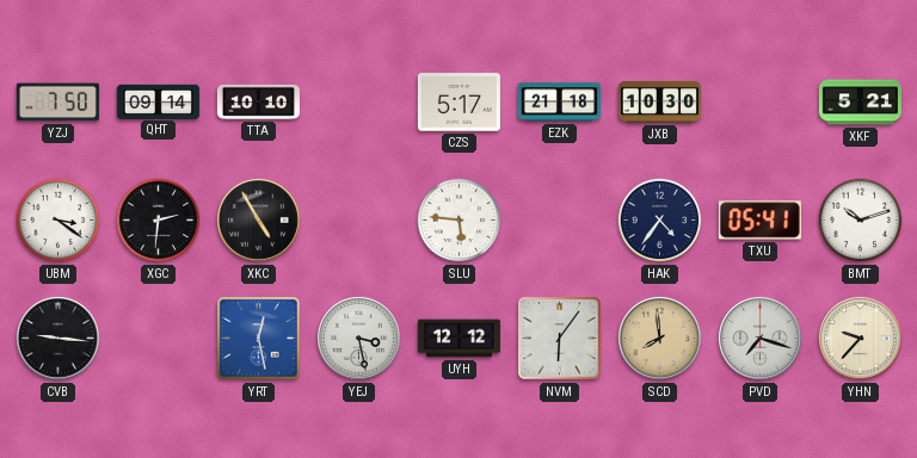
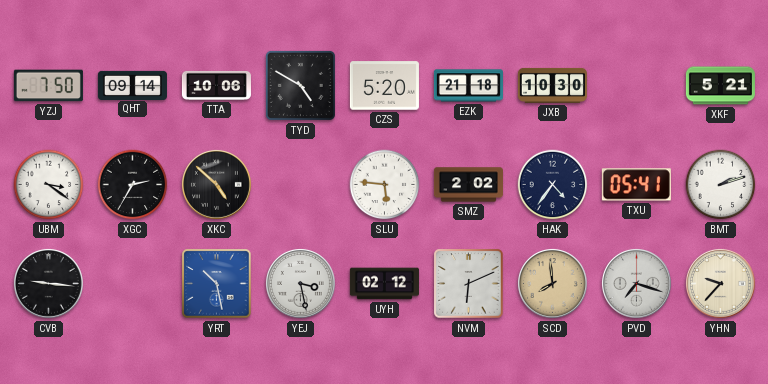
TTA: 10:10 -> 10:06 (216, 85)
TYD: none -> 4:50 (300, 85)
CZS: 5:17 -> 5:20 (384, 86)
XGC: 2:31 -> 2:35 (133, 185)
XKC: 4:55 -> 4:52 (216, 184)
SMZ: none -> 2:02 (468, 185)
BMT: 10:12 -> 2:12 (721, 185)
YRT: 12:28 -> 10:28 (217, 284)
UYH: 12:12 -> 02:12 (384, 284)
NVM: 6:06 -> 6:11 (469, 284)
